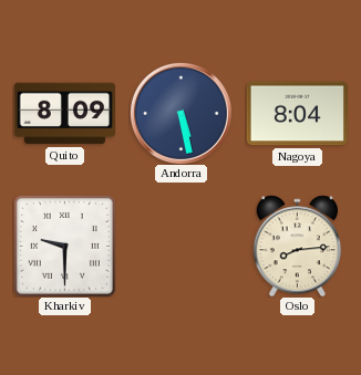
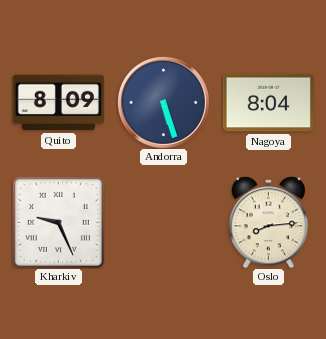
Andorra: 5:28 -> 5:27 (163, 102)
Kharkiv: 9:30 -> 9:26 (58, 222)
